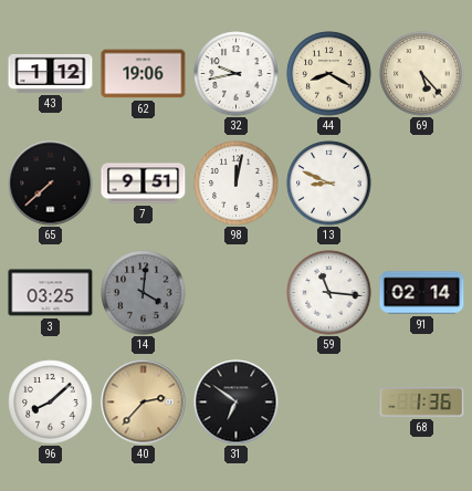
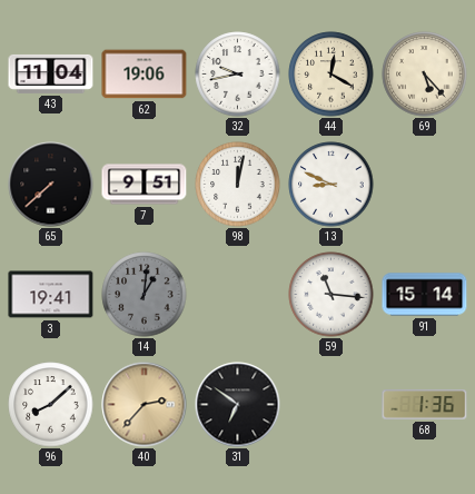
43: 1:12 -> 11:04 (51, 73)
44: 8:20 -> 12:20 (331, 75)
3: 03:25 -> 19:41 (51, 295)
14: 4:01 -> 1:01 (145, 295)
91: 02:14 -> 15:14 (425, 295)
